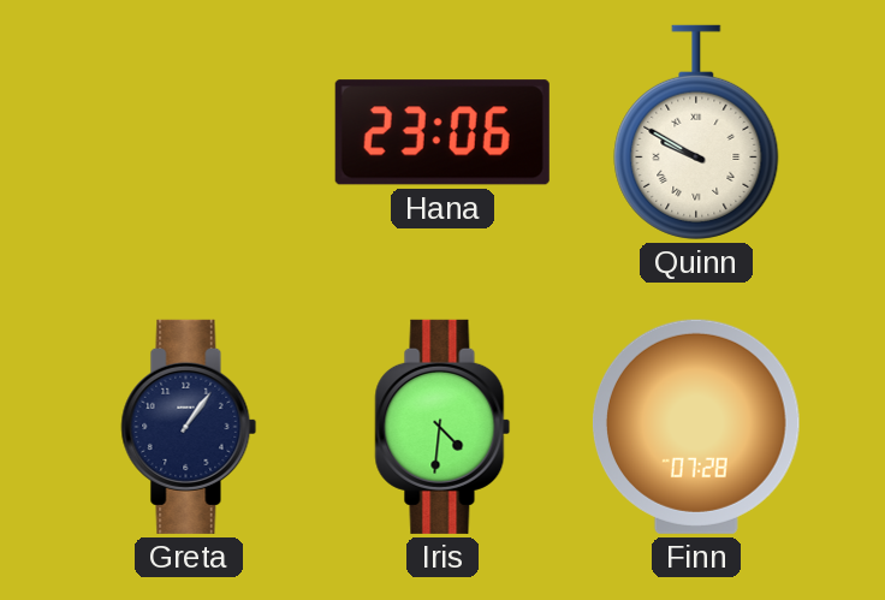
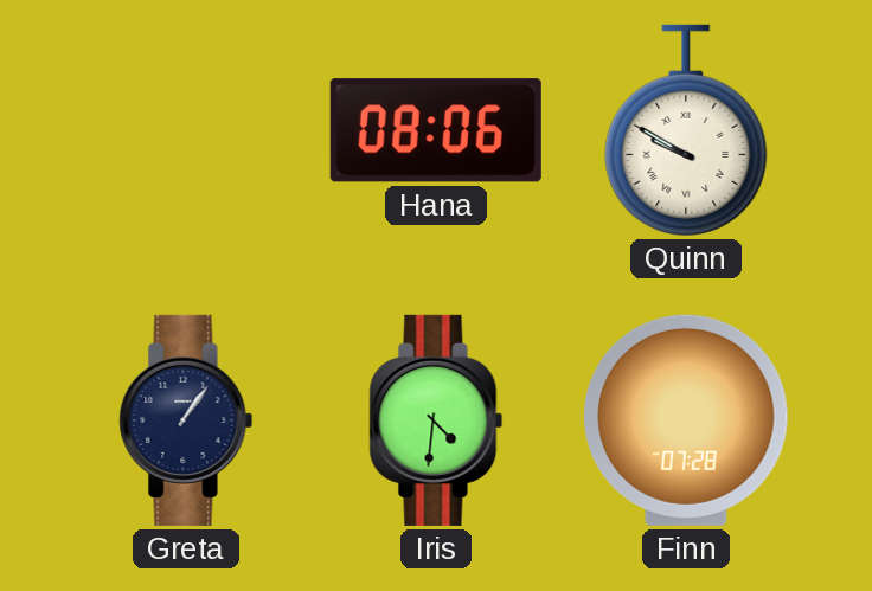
Hana: 23:06 -> 08:06 (436, 130)
